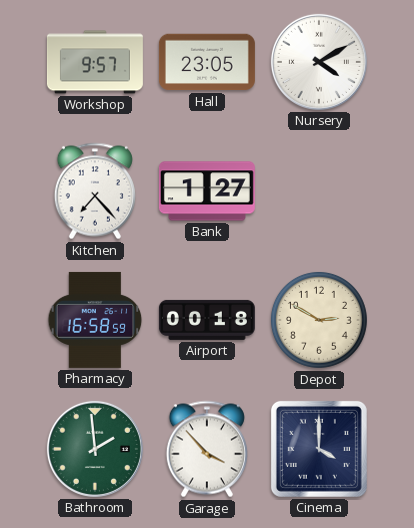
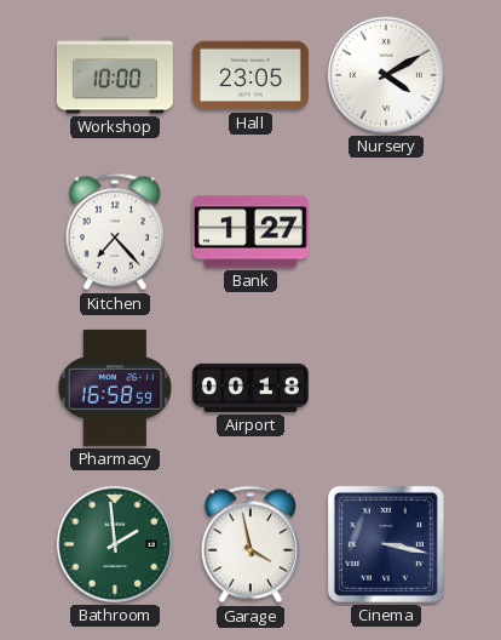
Workshop: 9:57 -> 10:00 (115, 75)
Depot: 2:50 -> none (319, 320)
Garage: 3:53 -> 3:58 (250, 544)
Cinema: 4:00 -> 3:17 (386, 544)
